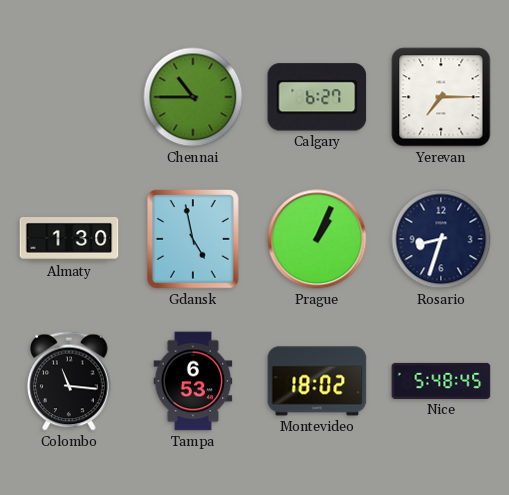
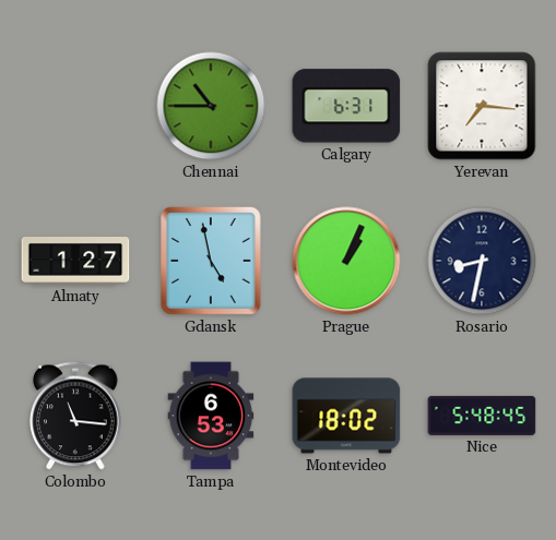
Calgary: 6:27 -> 6:31 (346, 106)
Yerevan: 7:15 -> 7:16 (482, 106)
Almaty: 1:30 -> 1:27 (75, 262)
Rosario: 8:33 -> 8:32 (482, 261)
